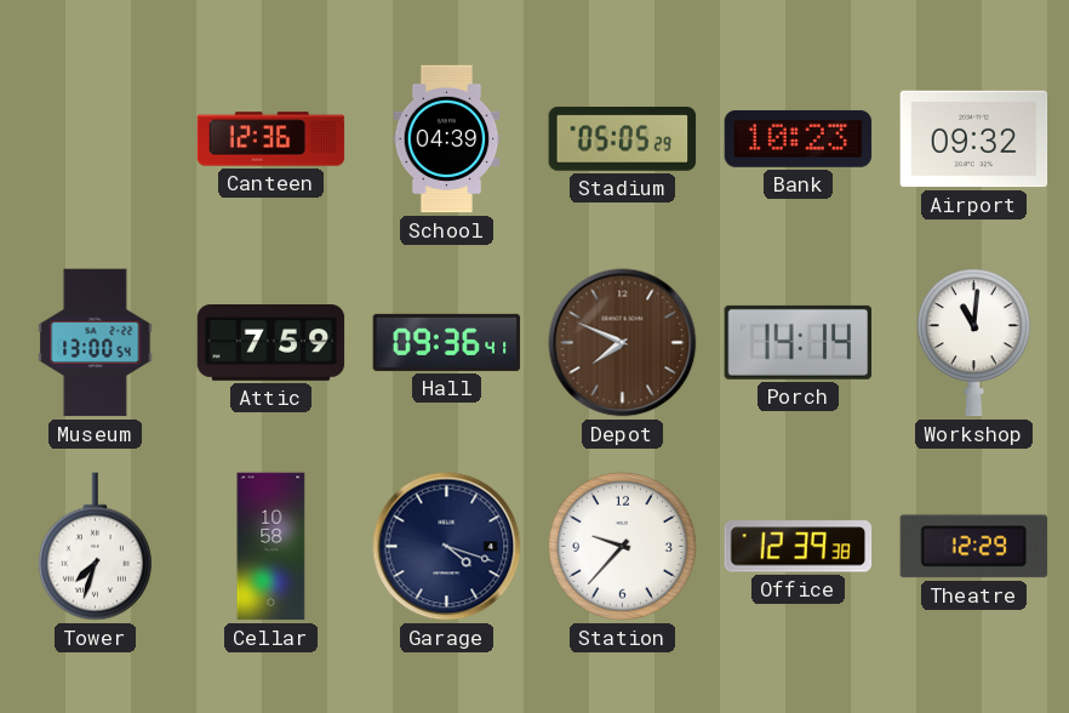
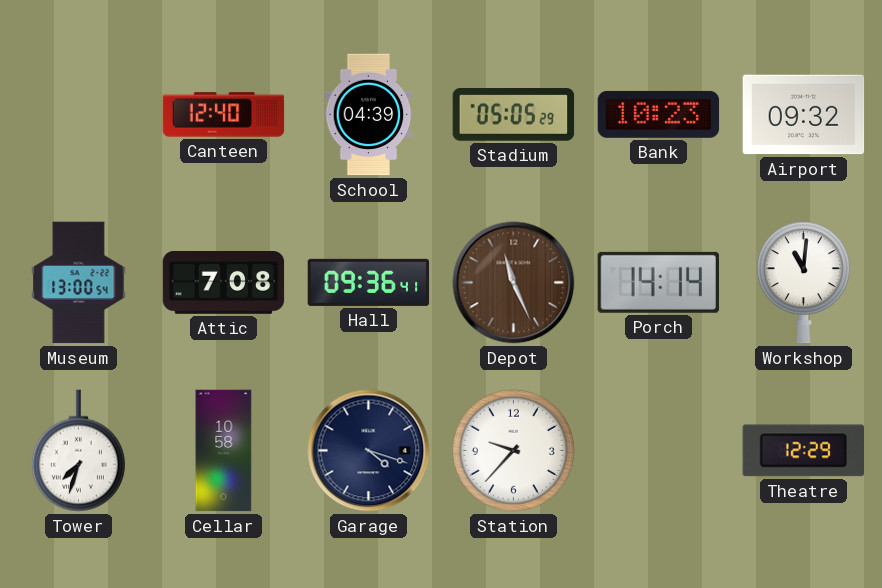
Canteen: 12:36 -> 12:40 (224, 115)
Attic: 7:59 -> 7:08 (224, 283)
Depot: 7:49 -> 11:26 (514, 283)
Office: 12:39 -> none (799, 547)
